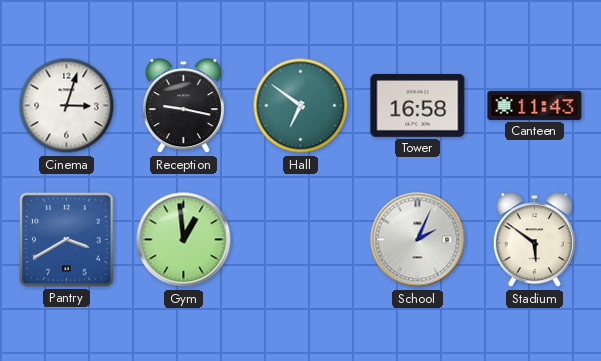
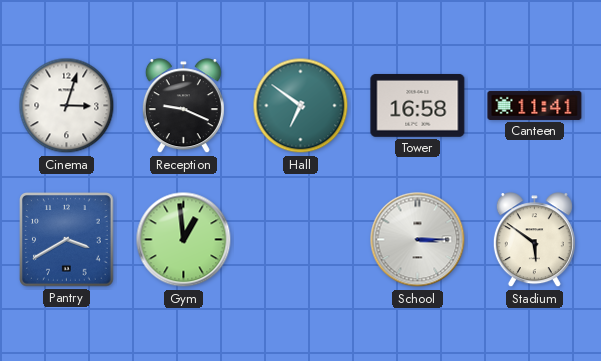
Reception: 9:17 -> 9:19 (183, 106)
Canteen: 11:43 -> 11:41 (535, 105)
School: 2:04 -> 3:15 (418, 240)
